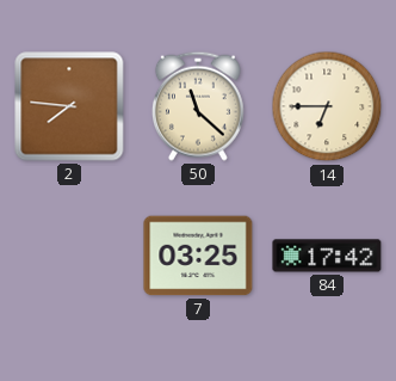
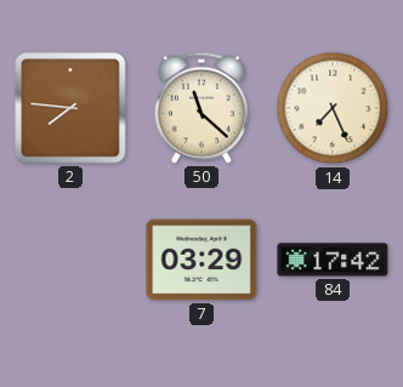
14: 6:45 -> 7:26 (333, 108)
7: 03:25 -> 03:29 (201, 260)
